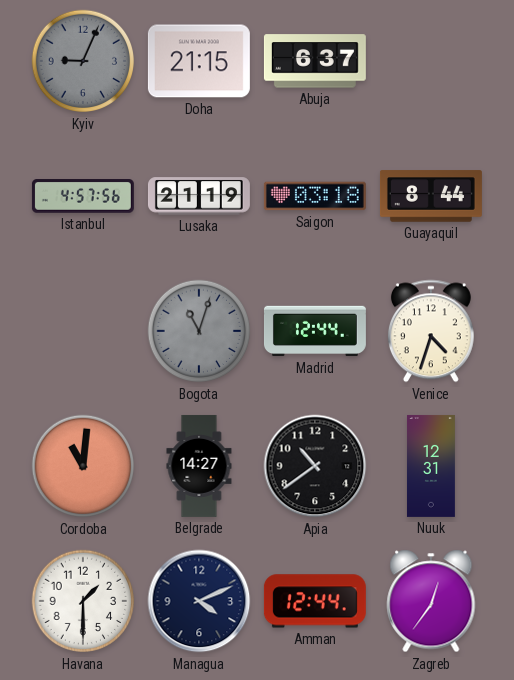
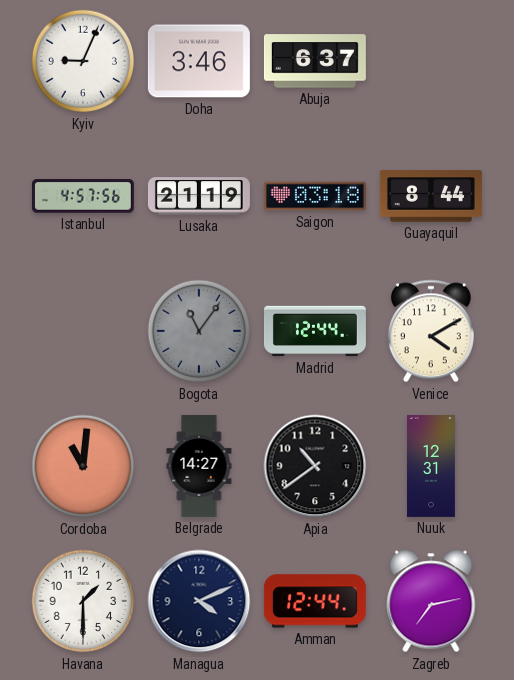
Kyiv dial: grey -> white (83, 61)
Doha: 21:15 -> 3:46 (199, 61)
Bogota: 11:03 -> 11:06 (199, 331)
Venice: 4:33 -> 4:10 (431, 331)
Zagreb: 12:36 -> 7:13 (431, 601)
